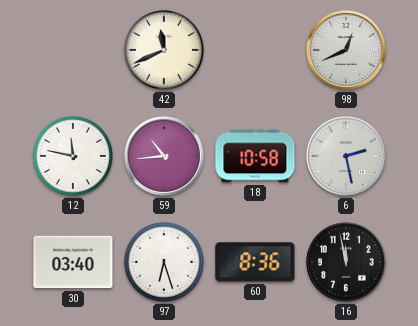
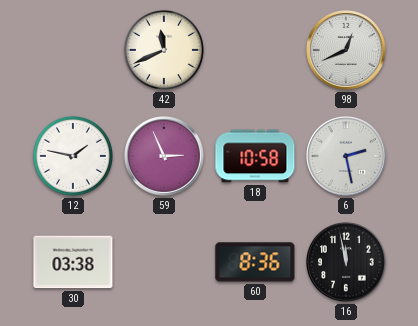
12: 11:47 -> 1:47 (73, 156)
59: 10:44 -> 2:56 (165, 157)
30: 03:40 -> 03:38 (73, 262)
97: 6:27 -> none (164, 262)
